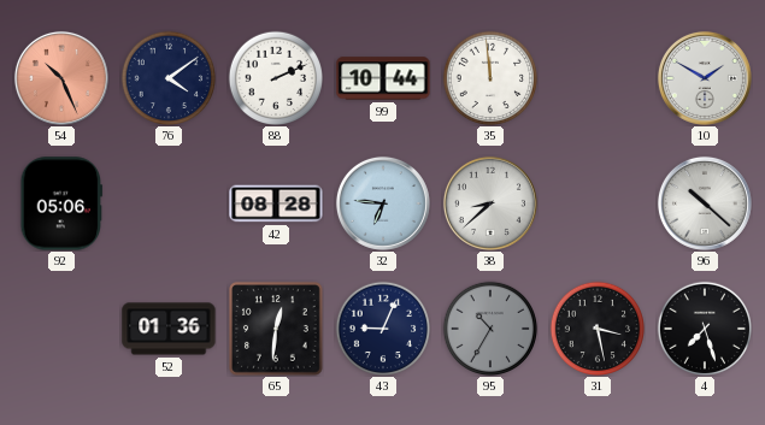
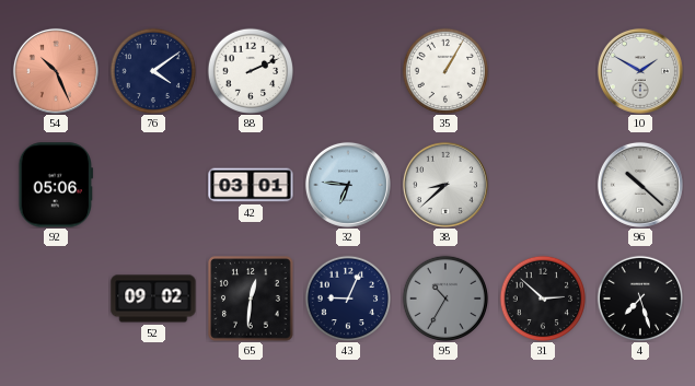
99: 10:44 -> none (383, 78)
35: 11:59 -> 1:05 (444, 70)
42: 08:28 -> 03:01 (251, 185)
52: 01:36 -> 09:02 (153, 299)
31: 3:28 -> 2:52 (542, 297)
